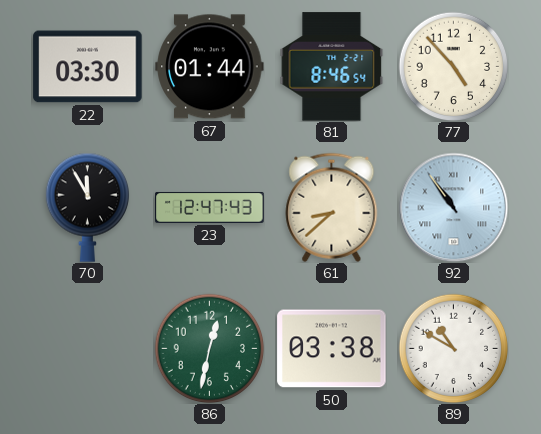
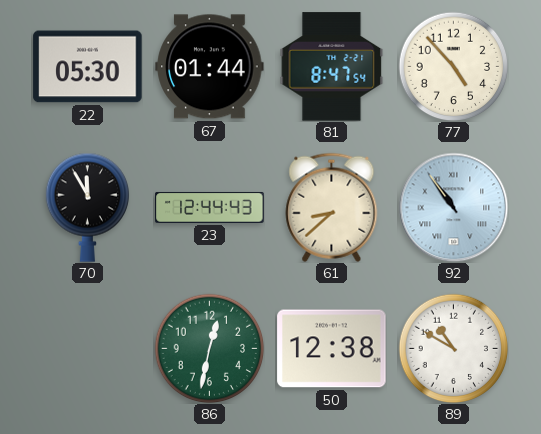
22: 03:30 -> 05:30 (88, 67)
81: 8:46 -> 8:47 (332, 67)
23: 12:47 -> 12:44 (210, 207)
50: 03:38 -> 12:38 (332, 349)
